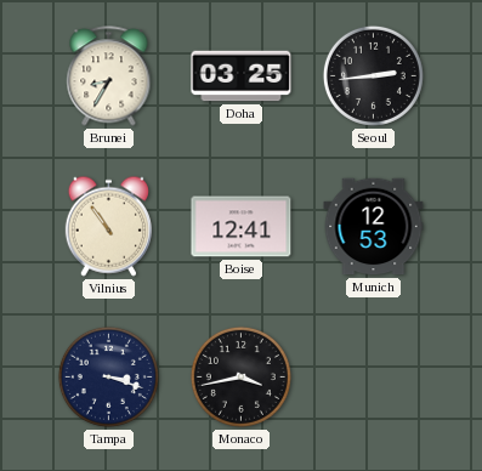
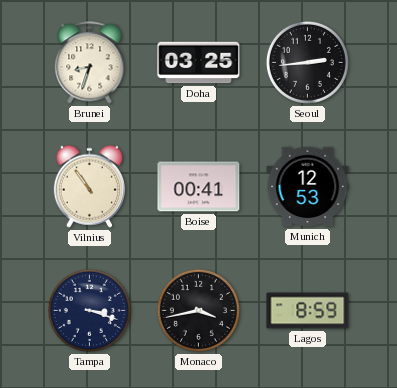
Brunei: 8:35 -> 8:33 (90, 63)
Boise: 12:41 -> 00:41 (199, 187)
Lagos: none -> 8:59 (308, 311)
